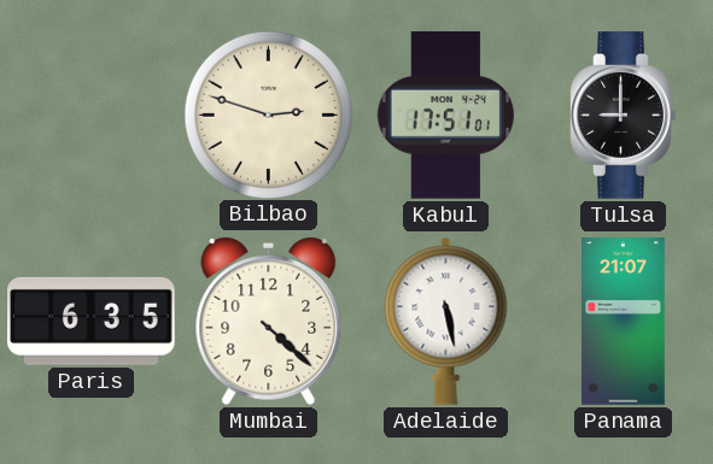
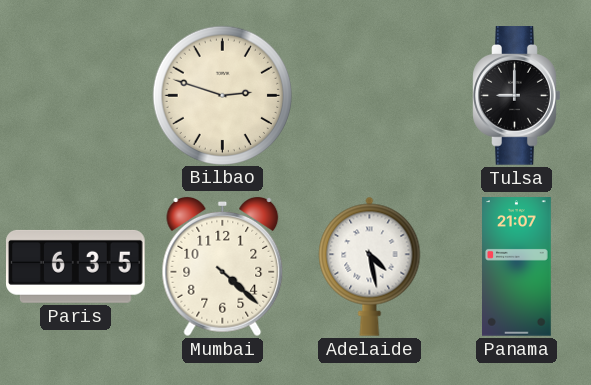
Kabul: 17:51 -> none (445, 116)
Adelaide: 5:28 -> 4:28 (370, 266)
